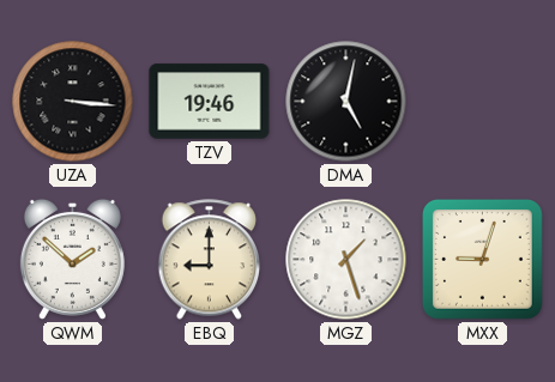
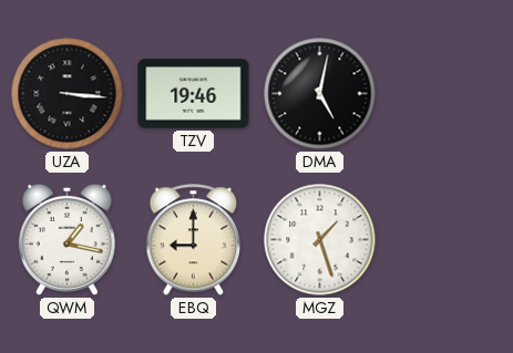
QWM: 1:52 -> 1:17 (66, 239)
MXX: 9:03 -> none (483, 260)
